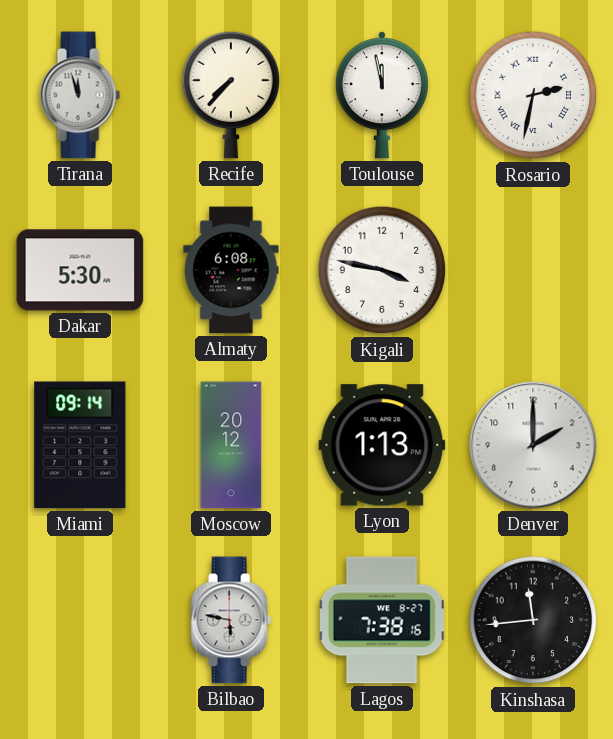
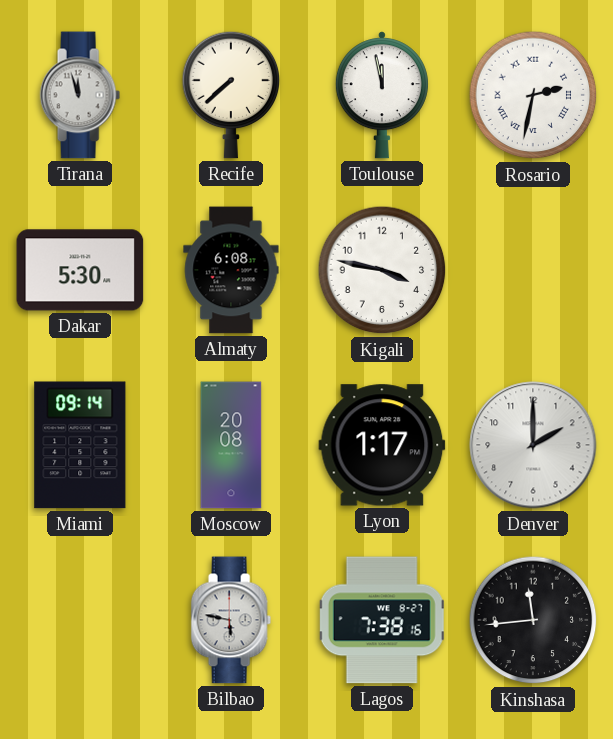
Recife: 7:37 -> 7:38 (231, 95)
Moscow: 20:12 -> 20:08 (231, 445)
Lyon: 1:13 -> 1:17 (382, 445)
